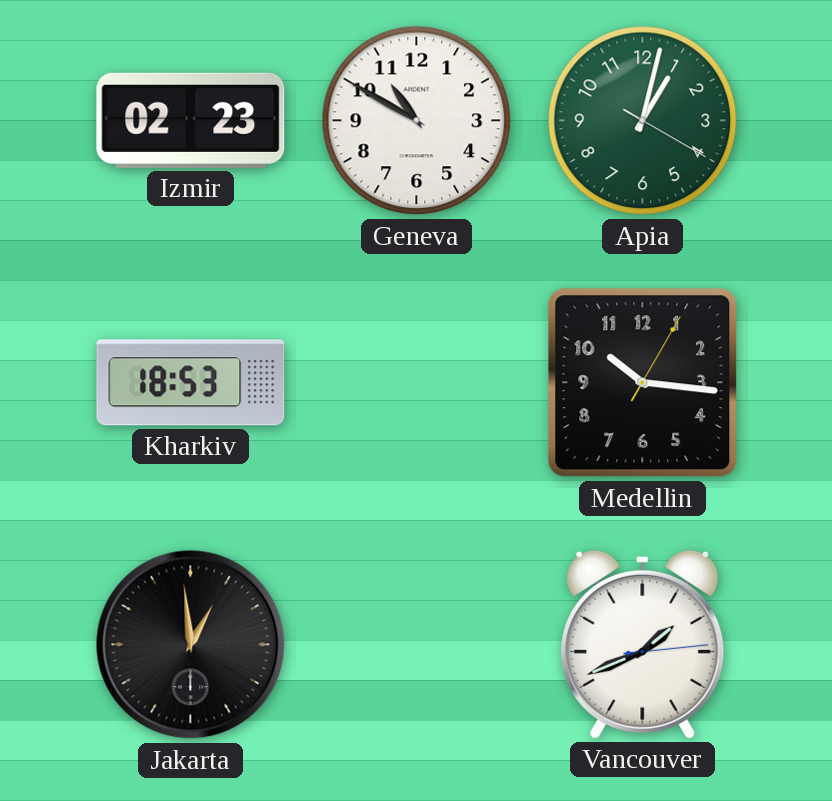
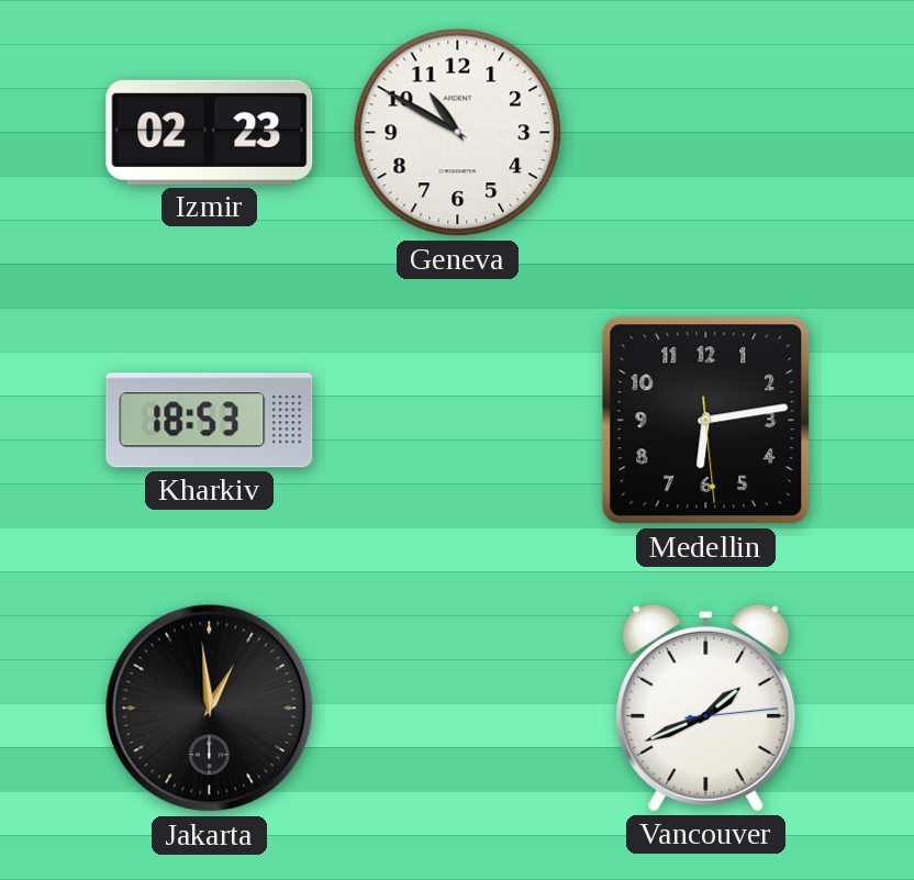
Apia: 1:02 -> none (643, 121)
Medellin: 10:16 -> 6:13 (706, 421)
